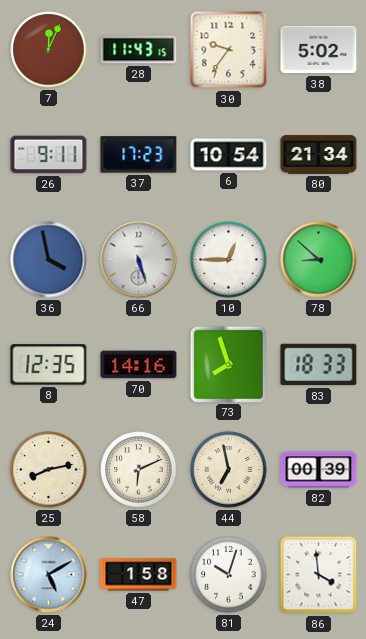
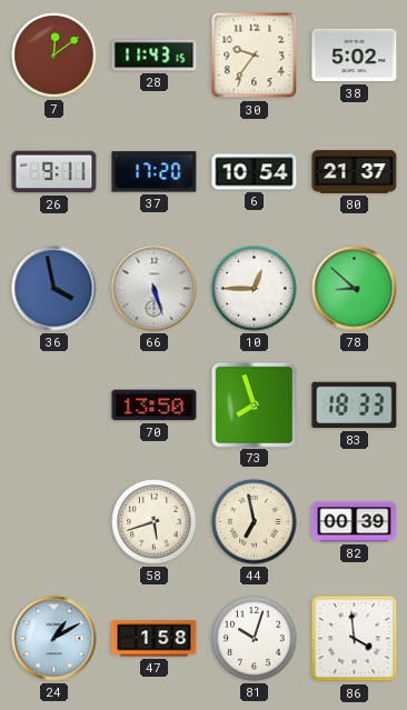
7: 12:04 -> 12:09 (54, 56)
37: 17:23 -> 17:20 (155, 172)
80: 21:34 -> 21:37 (355, 172)
8: 12:35 -> none (49, 365)
70: 14:16 -> 13:50 (155, 406)
25: 8:13 -> none (49, 470)
58: 6:11 -> 5:42 (155, 522)
24: 5:10 -> 1:10 (54, 639)
